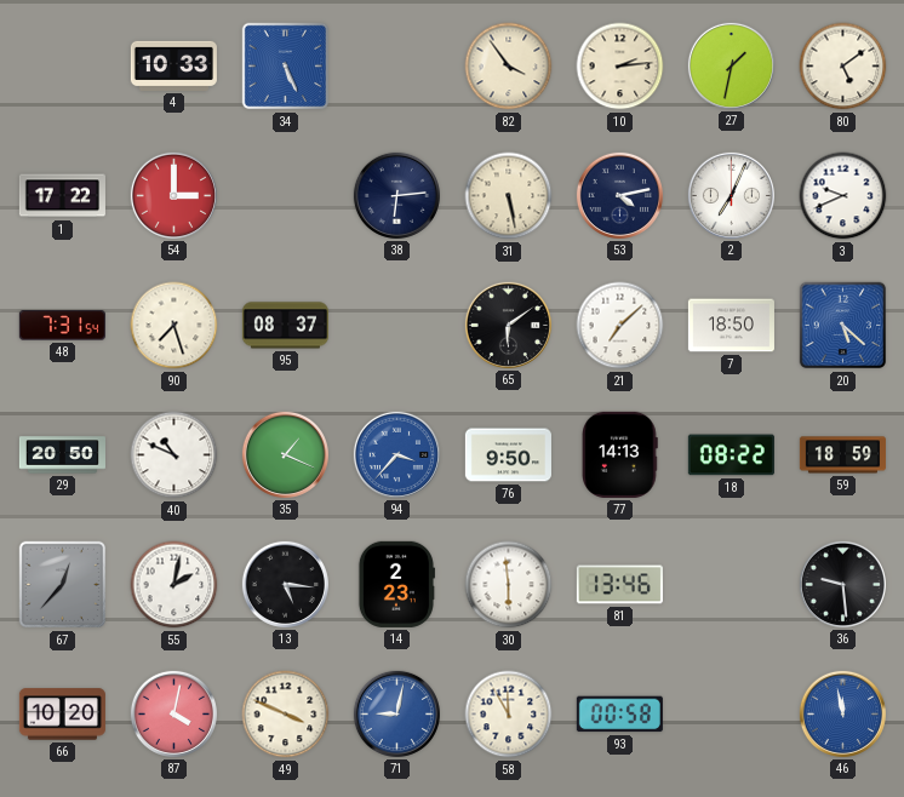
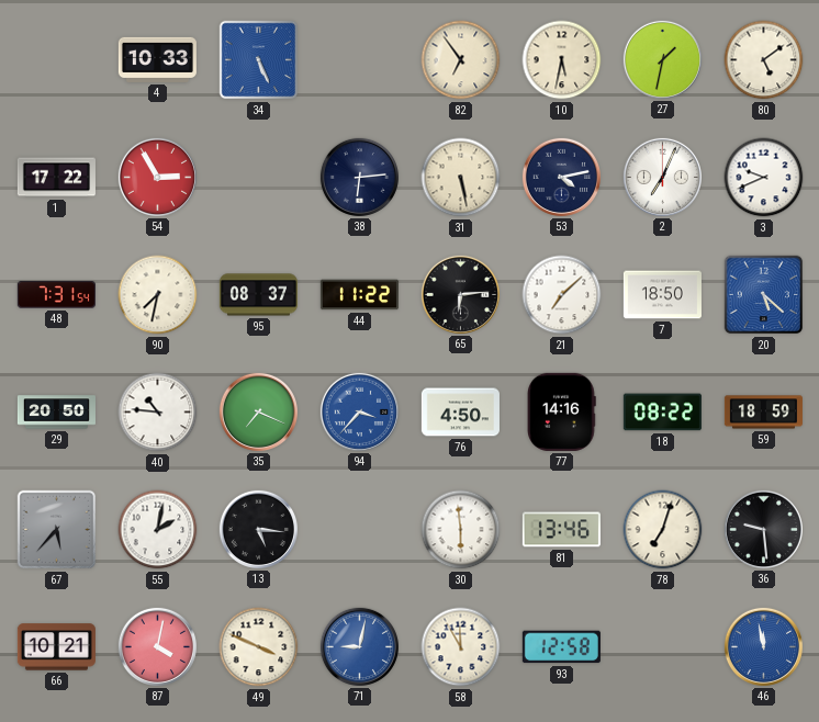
82: 3:54 -> 6:54 (461, 60)
10: 2:14 -> 5:32 (562, 60)
54: 3:00 -> 2:55 (157, 177)
90: 7:27 -> 7:32 (158, 295)
44: none -> 11:22 (359, 295)
65: 6:09 -> 6:14 (460, 294)
40: 10:49 -> 10:46 (158, 413)
35: 1:19 -> 7:19 (258, 411)
76: 9:50 -> 4:50 (460, 413)
77: 14:13 -> 14:16 (562, 411)
67: 12:37 -> 5:37 (57, 530)
14: 2:23 -> none (396, 584)
78: none -> 7:03 (663, 530)
66: 10:20 -> 10:21 (56, 647)
93: 00:58 -> 12:58 (561, 647)
